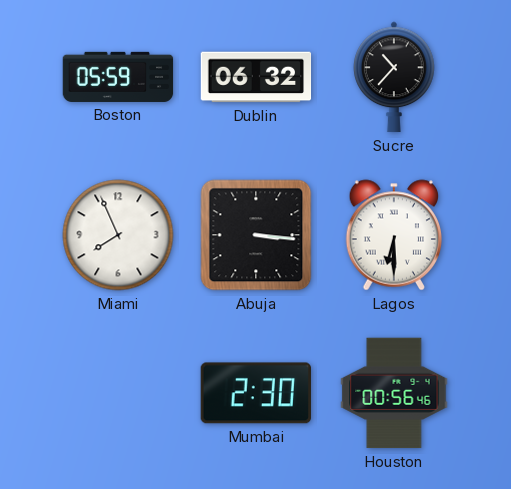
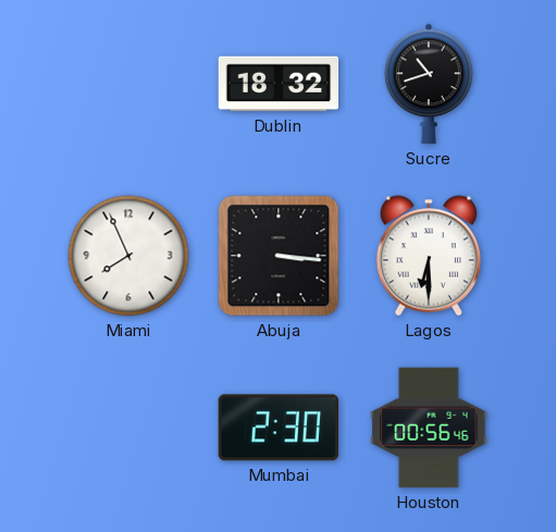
Boston: 05:59 -> none (118, 77)
Dublin: 06:32 -> 18:32 (279, 84)
Sucre: 10:37 -> 10:42 (429, 84)
